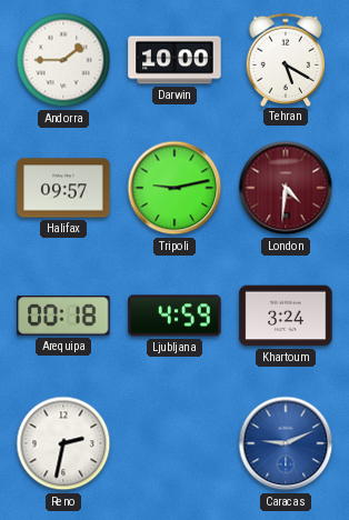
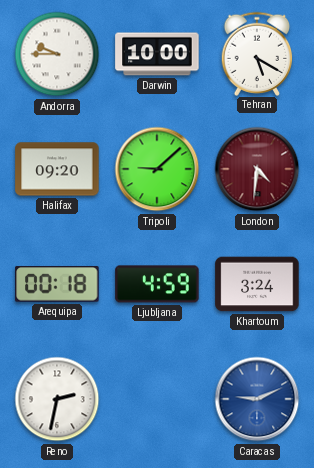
Andorra: 1:45 -> 9:45 (57, 54)
Halifax: 09:57 -> 09:20 (57, 169)
Tripoli: 9:13 -> 9:08 (157, 169)
